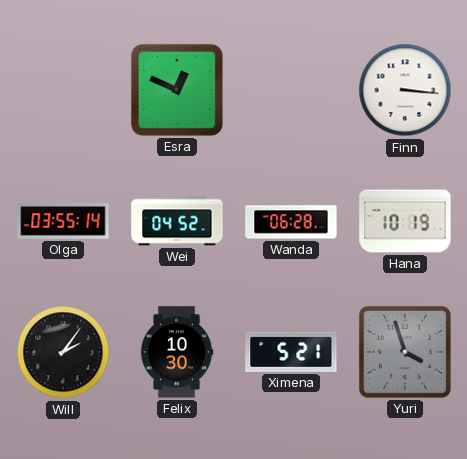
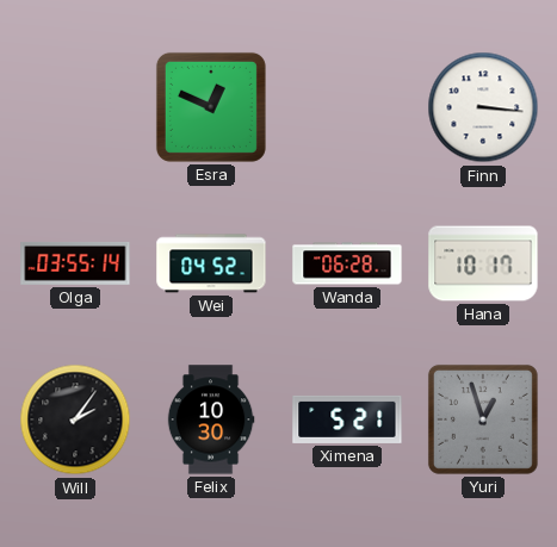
Hana: 10:19 -> 10:17 (483, 263)
Yuri: 3:57 -> 12:57 (483, 419)
